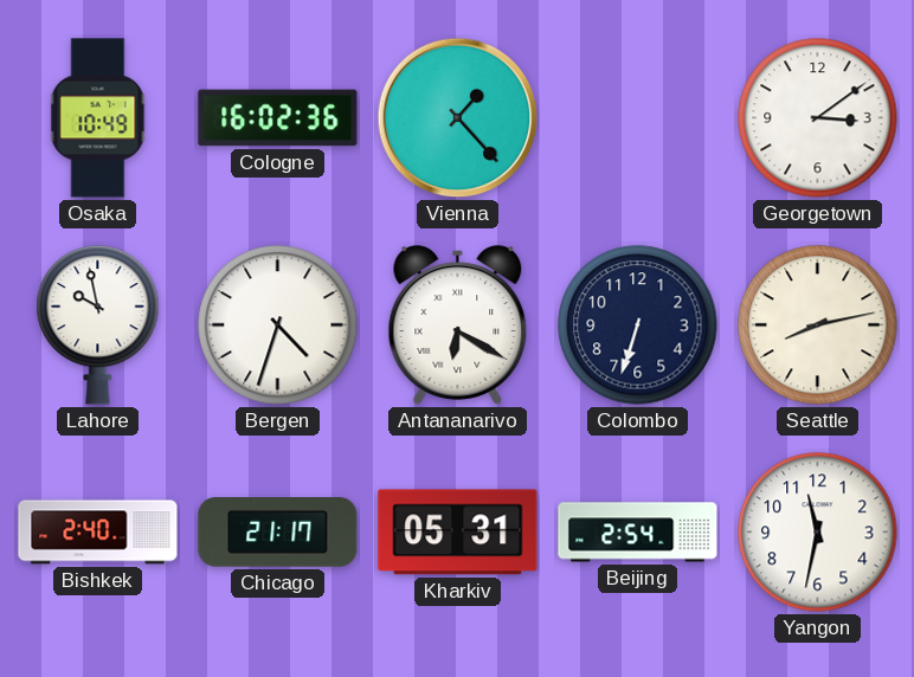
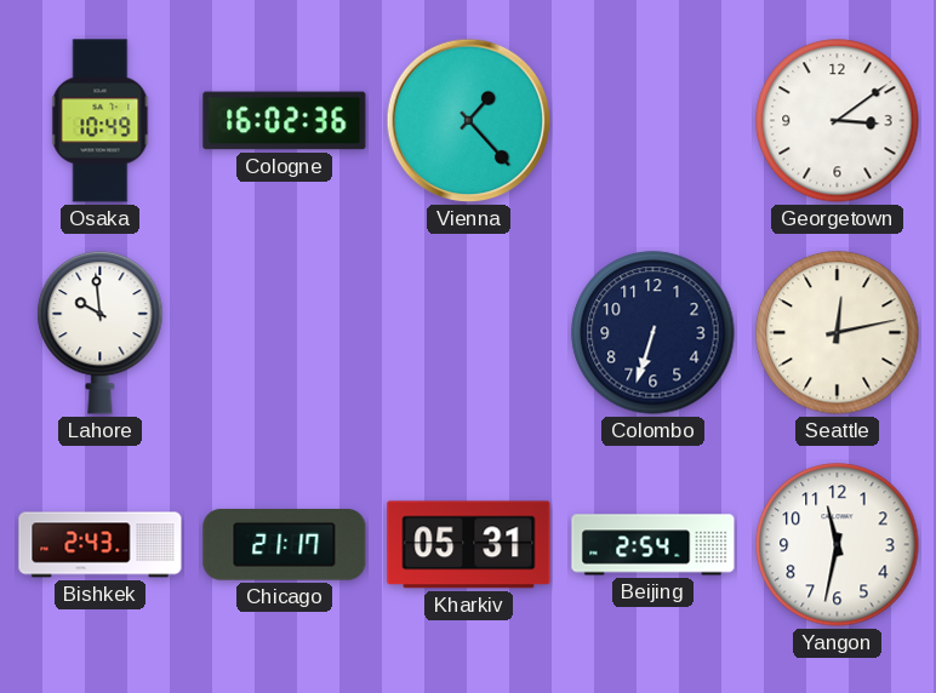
Lahore: 9:58 -> 9:59 (101, 333)
Bergen: 4:33 -> none (278, 325)
Antananarivo: 6:20 -> none (458, 325)
Seattle: 8:13 -> 12:13 (838, 333)
Bishkek: 2:40 -> 2:43 (101, 545)
